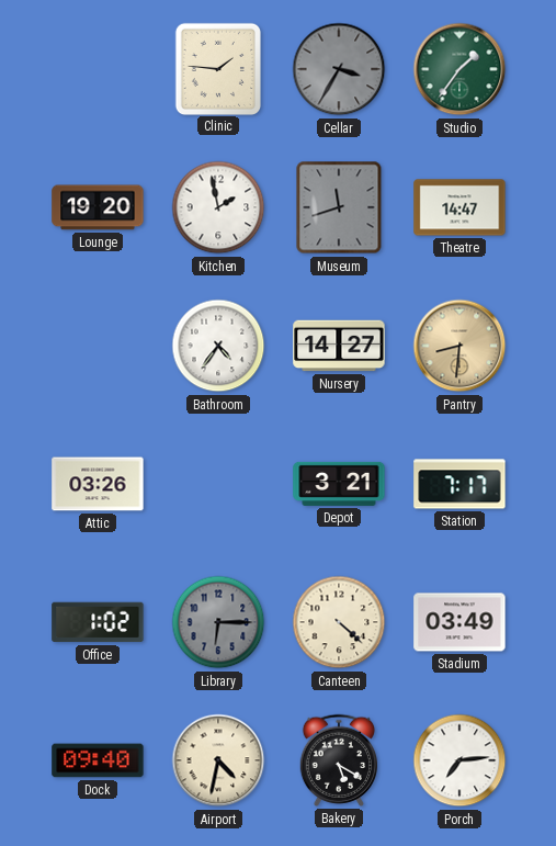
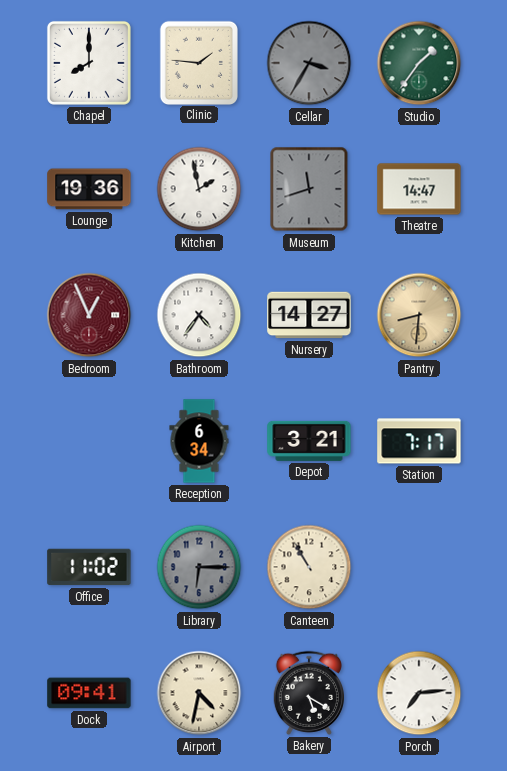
Chapel: none -> 8:00 (89, 63)
Lounge: 19:20 -> 19:36 (89, 189)
Bedroom: none -> 12:56 (89, 315)
Attic: 03:26 -> none (98, 484)
Reception: none -> 6:34 (199, 441)
Office: 1:02 -> 11:02 (89, 567)
Canteen: 4:22 -> 10:55 (309, 567)
Stadium: 03:49 -> none (459, 622)
Dock: 09:40 -> 09:41 (89, 693)
